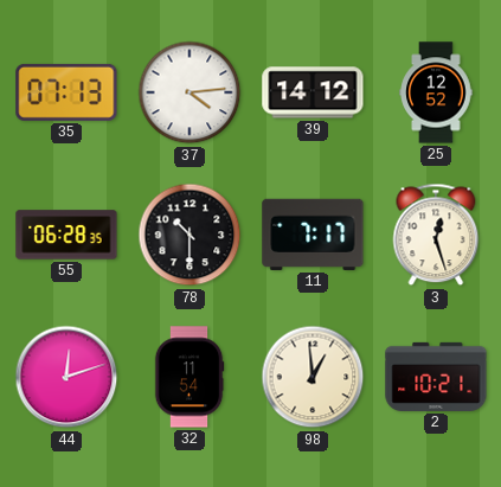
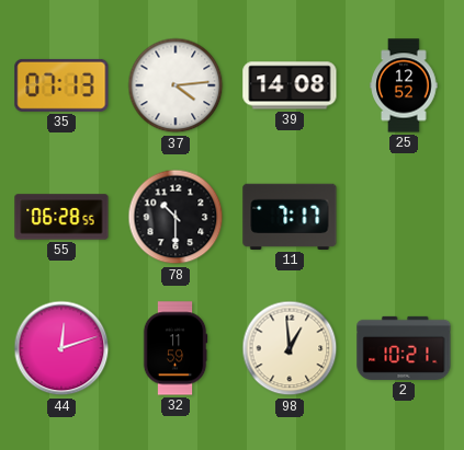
39: 14:12 -> 14:08 (290, 85)
55: 06:28:35 -> 06:28:55 (61, 217)
3: 12:27 -> none (436, 235)
32: 11:54 -> 11:59 (176, 348)
